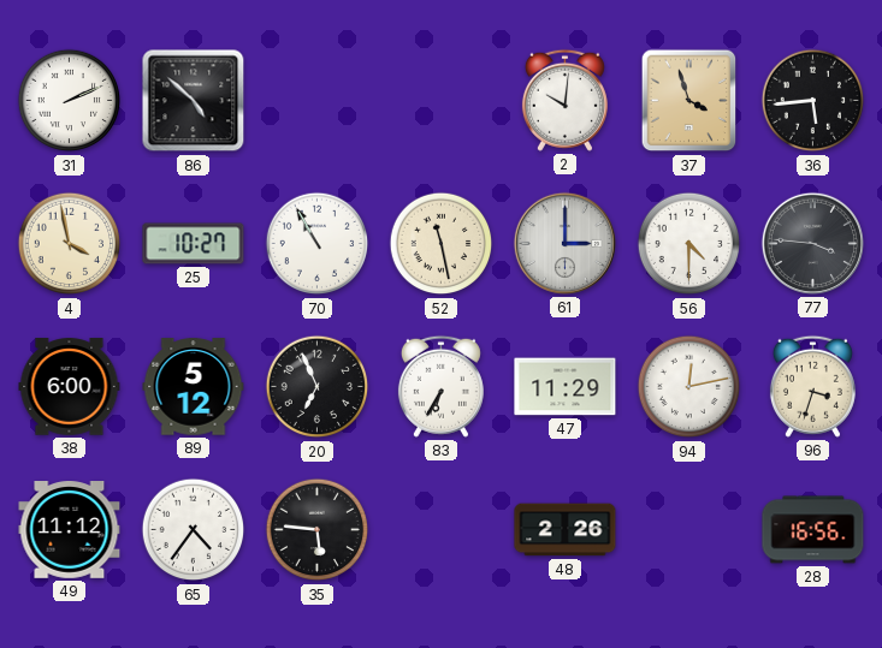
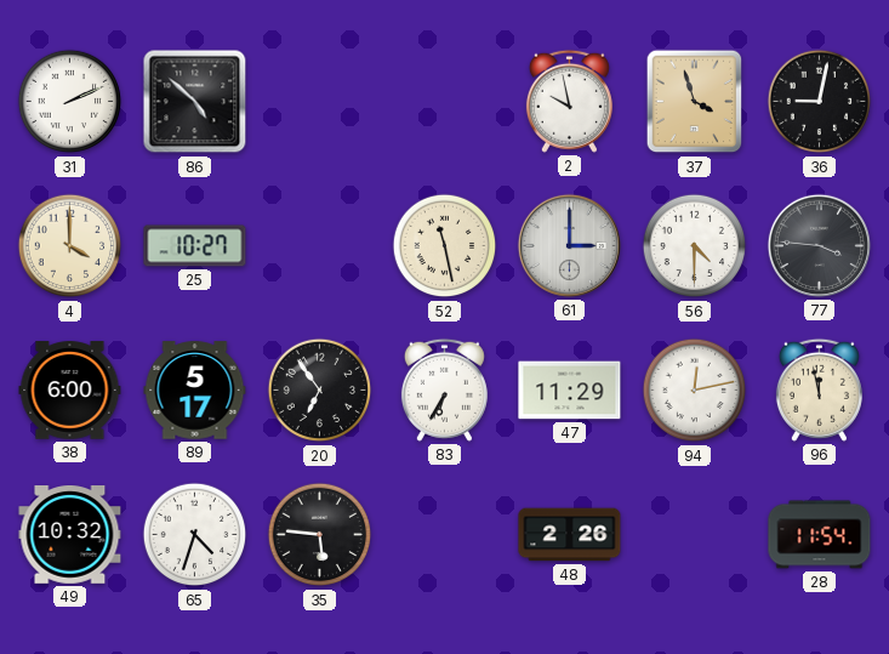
2: 10:01 -> 9:58 (569, 101)
36: 5:44 -> 9:02 (820, 102)
4: 3:58 -> 4:00 (70, 246)
70: 10:55 -> none (318, 244)
89: 5:12 -> 5:17 (195, 391)
20: 6:56 -> 6:54 (320, 391)
96: 3:33 -> 11:58 (819, 389)
49: 11:12 -> 10:32 (70, 535)
65: 4:36 -> 4:33 (195, 535)
28: 16:56 -> 11:54 (820, 535)
